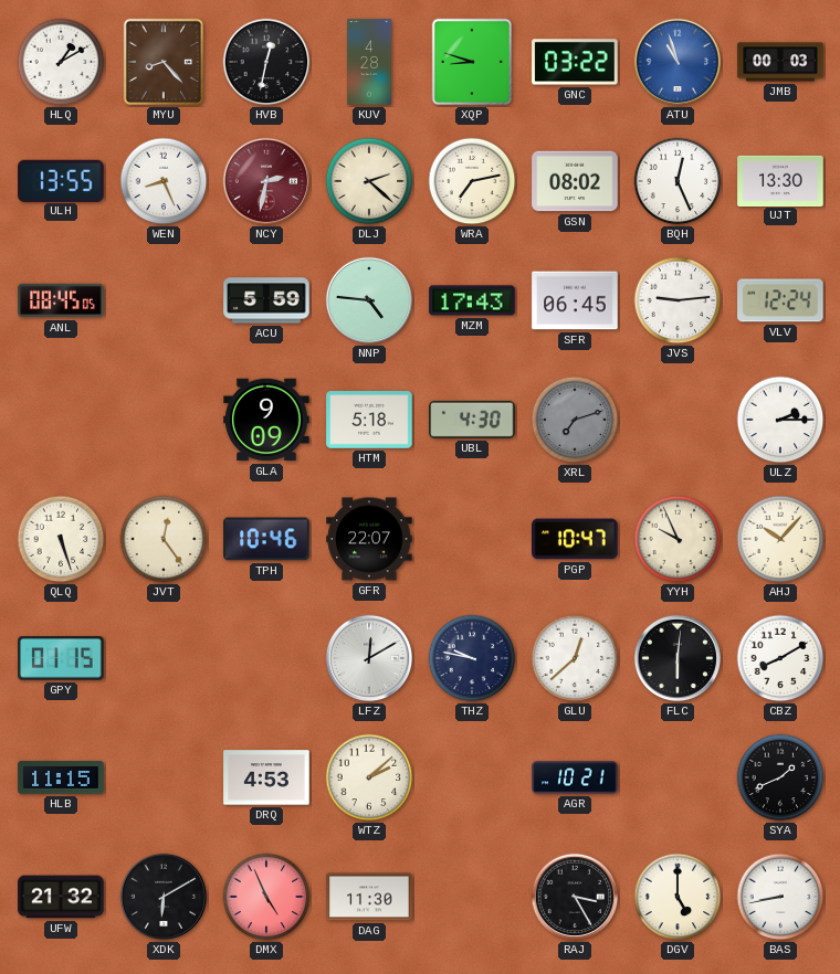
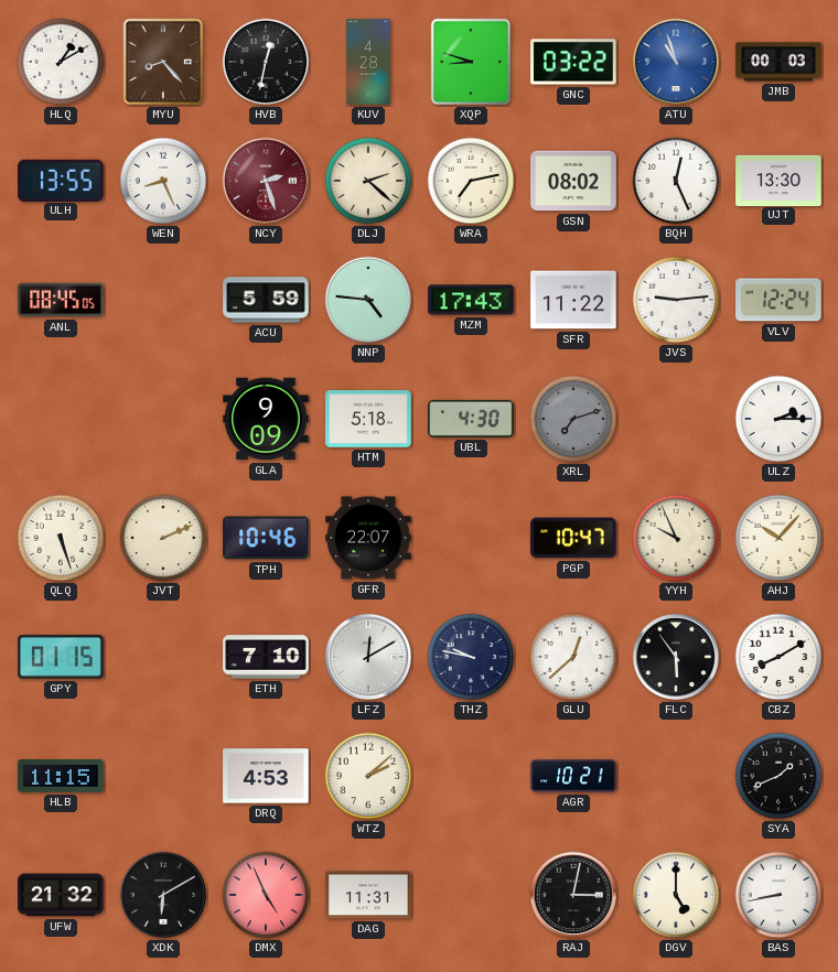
NCY: 2:32 -> 2:27 (266, 181)
SFR: 06:45 -> 11:22 (573, 300)
JVT: 12:24 -> 2:11 (163, 538)
ETH: none -> 7:10 (266, 657)
FLC: 6:01 -> 5:54 (676, 657)
DAG: 11:30 -> 11:31 (368, 895)
RAJ: 3:25 -> 3:02 (573, 895)
